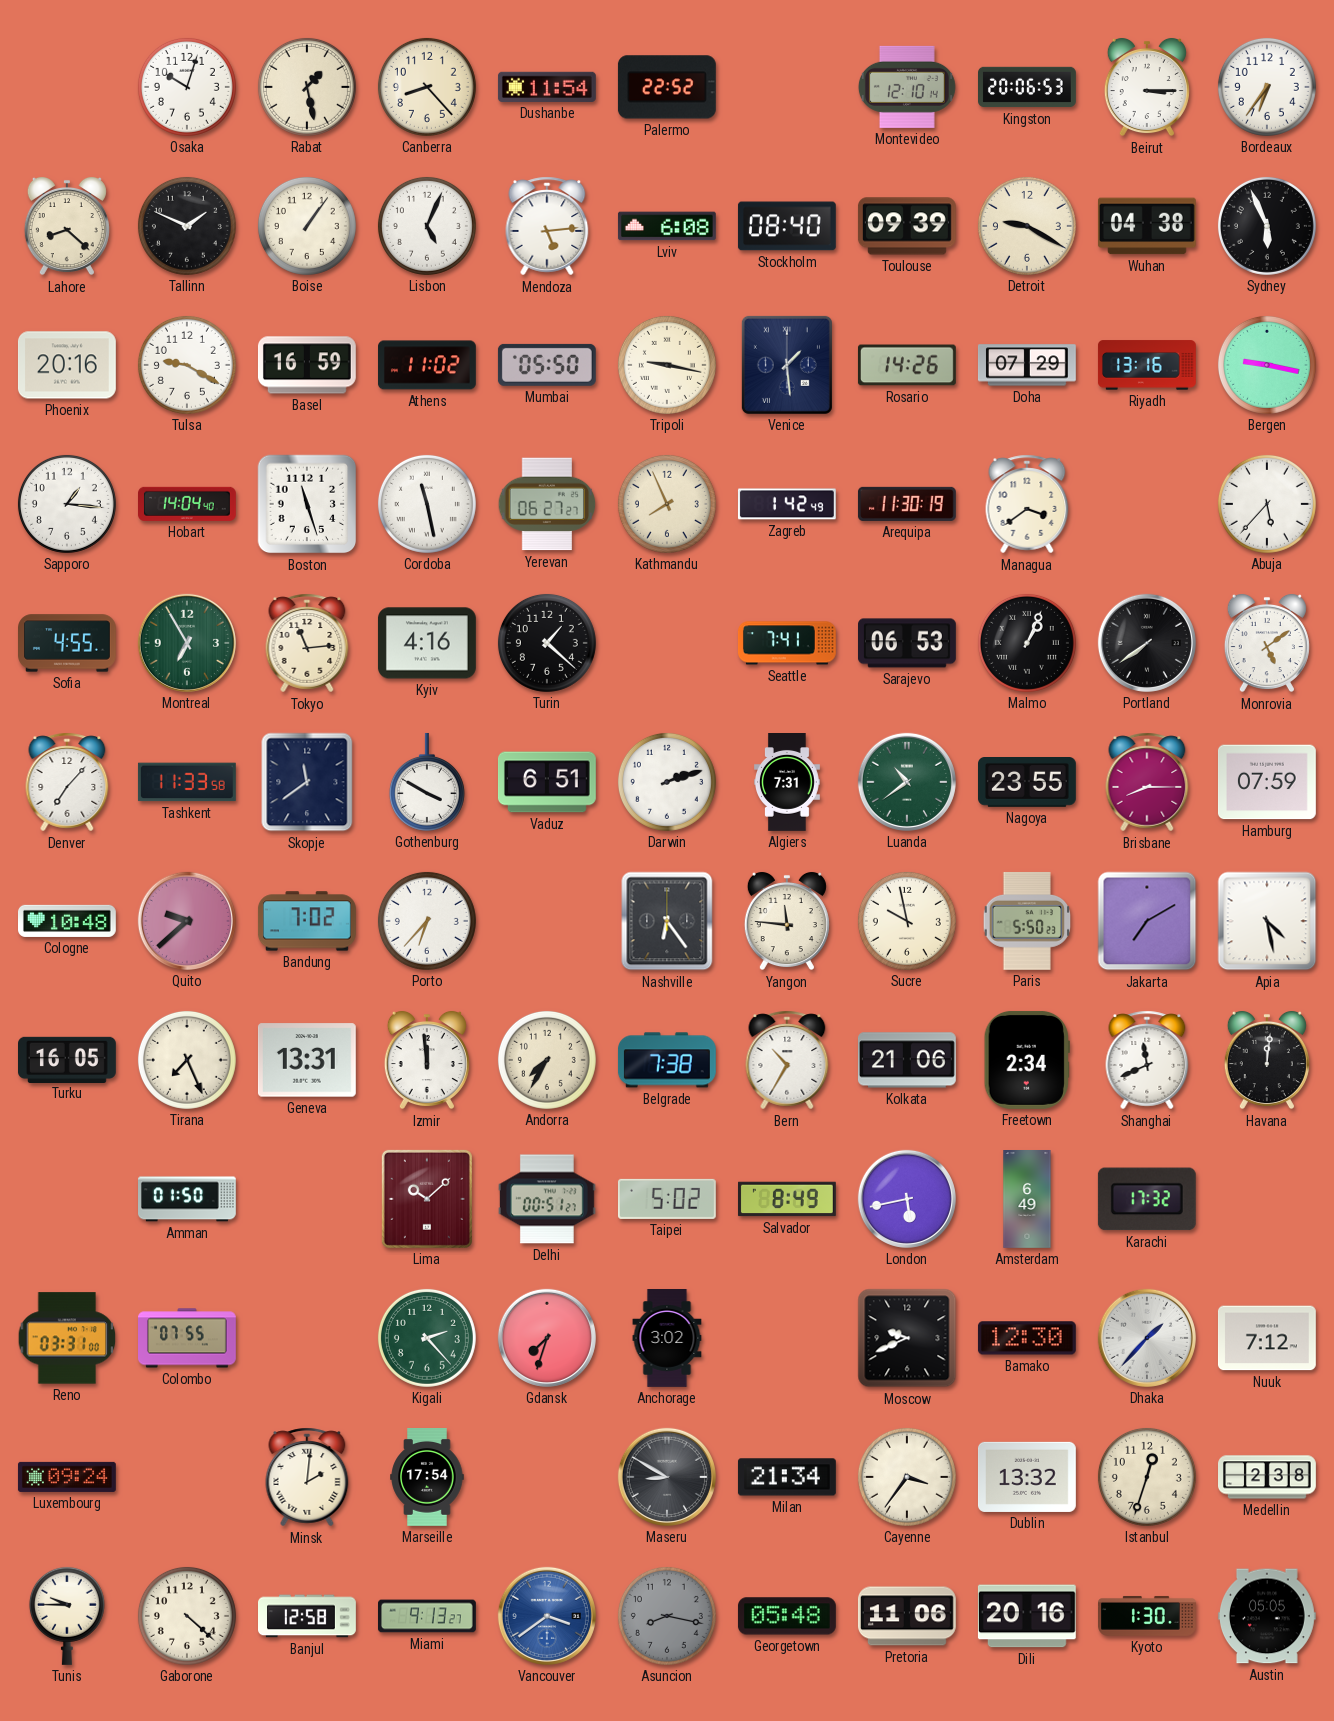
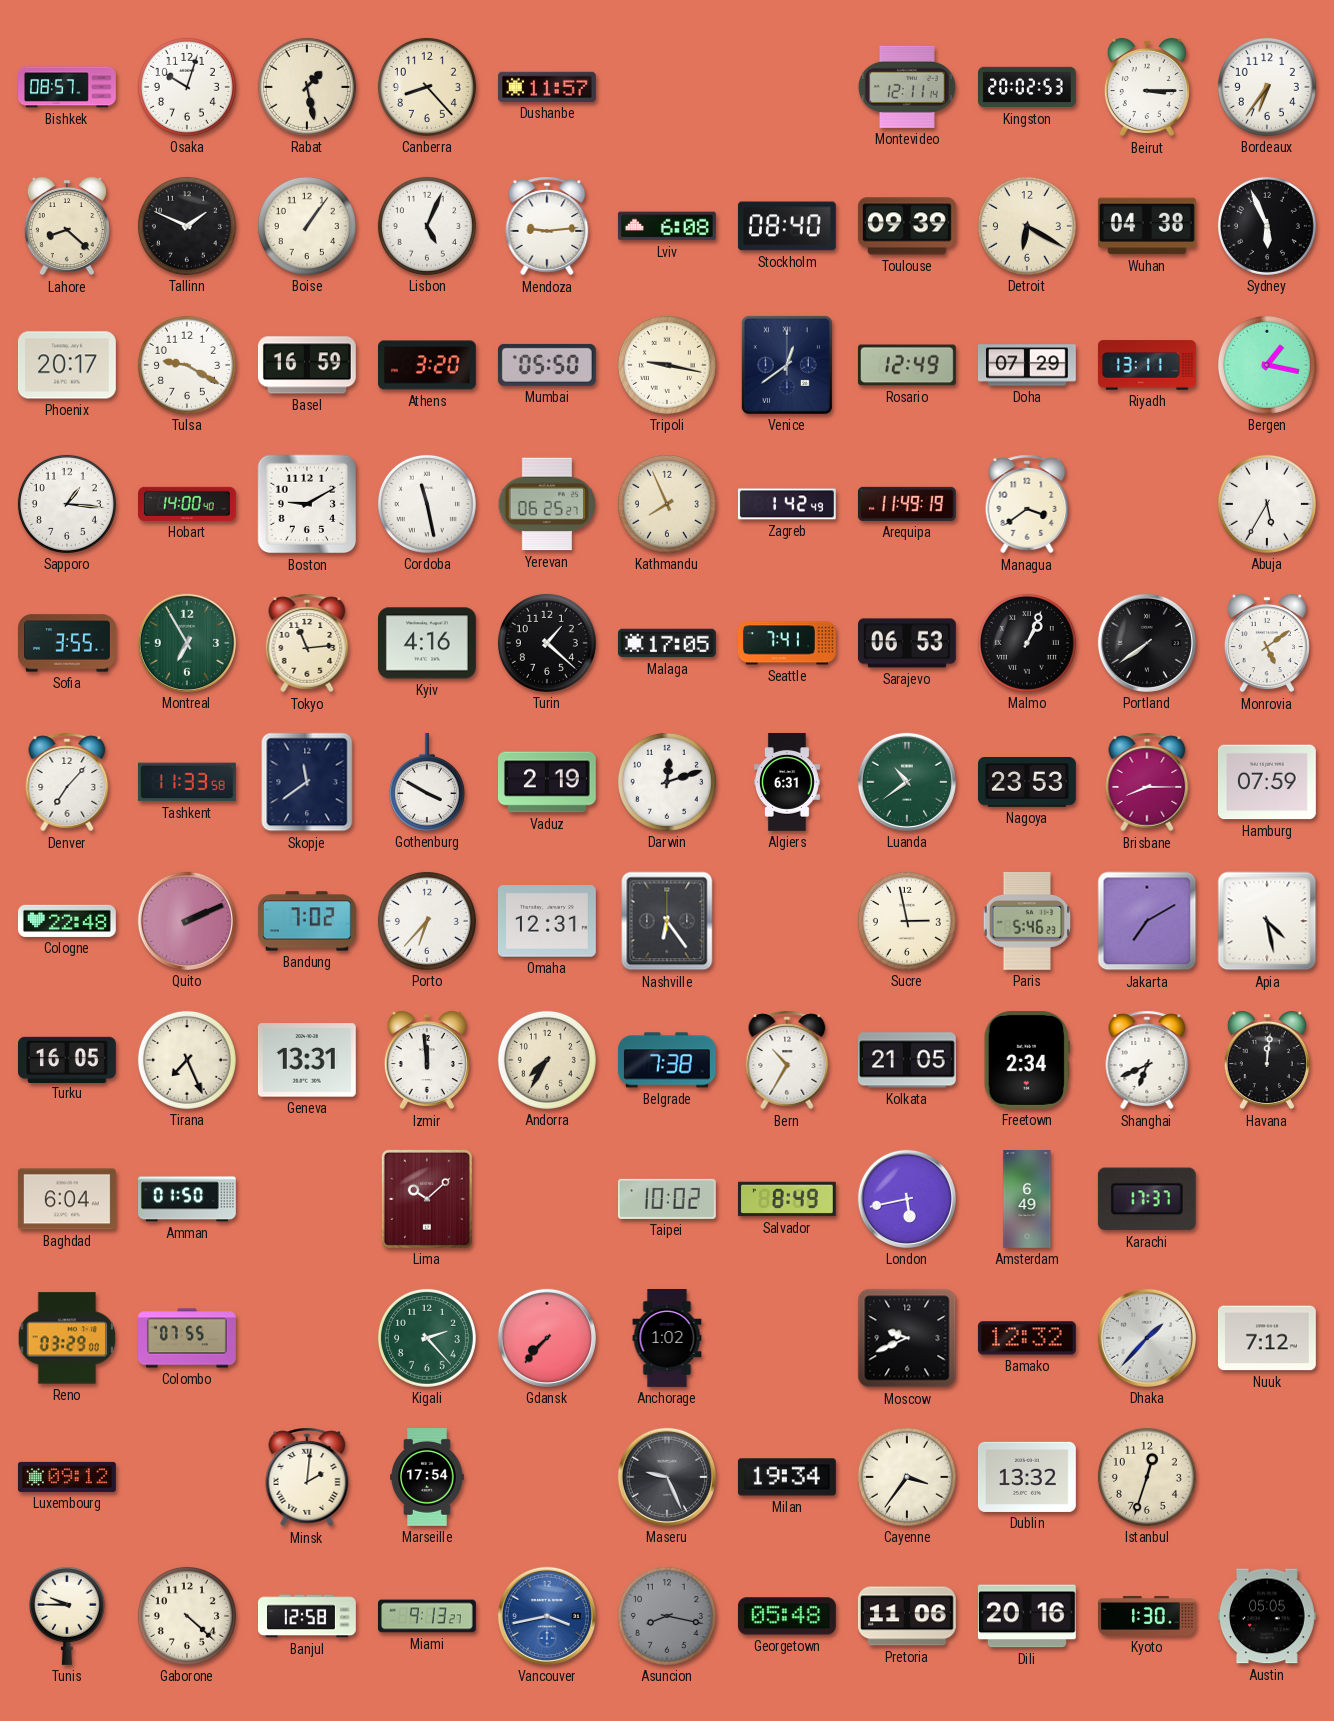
Bishkek: none -> 08:57 (68, 87)
Dushanbe: 11:54 -> 11:57 (547, 87)
Palermo: 22:52 -> none (667, 87)
Montevideo: 12:10 -> 12:11 (907, 87)
Kingston: 20:06 -> 20:02 (1028, 87)
Mendoza: 5:14 -> 9:14 (547, 226)
Detroit: 9:20 -> 6:20 (1027, 226)
Phoenix: 20:16 -> 20:17 (67, 365)
Athens: 11:02 -> 3:20 (428, 365)
Venice: 1:29 -> 12:39 (787, 365)
Rosario: 14:26 -> 12:49 (907, 365)
Riyadh: 13:16 -> 13:11 (1147, 365)
Bergen: 9:17 -> 1:17 (1267, 365)
Hobart: 14:04 -> 14:00 (188, 504)
Boston: 11:27 -> 9:10 (307, 504)
Yerevan: 06:27 -> 06:25 (547, 504)
Arequipa: 11:30 -> 11:49 (907, 504)
Abuja: 5:37 -> 5:35 (1267, 504)
Sofia: 4:55 -> 3:55 (68, 643)
Malaga: none -> 17:05 (667, 643)
Vaduz: 6:51 -> 2:19 (547, 782)
Darwin: 2:12 -> 12:12 (667, 782)
Algiers: 7:31 -> 6:31 (788, 783)
Nagoya: 23:55 -> 23:53 (1028, 783)
Cologne: 10:48 -> 22:48 (68, 921)
Quito: 9:38 -> 2:11 (187, 921)
Omaha: none -> 12:31 (547, 921)
Yangon: 11:46 -> none (787, 921)
Sucre: 9:58 -> 2:58 (907, 921)
Paris: 5:50 -> 5:46 (1027, 921)
Kolkata: 21:06 -> 21:05 (907, 1060)
Shanghai: 11:41 -> 6:41 (1147, 1060)
Baghdad: none -> 6:04 (67, 1199)
Delhi: 00:51 -> none (547, 1199)
Taipei: 5:02 -> 10:02 (667, 1199)
Karachi: 17:32 -> 17:37 (1147, 1199)
Reno: 03:31 -> 03:29 (67, 1338)
Gdansk: 7:33 -> 7:37 (547, 1338)
Anchorage: 3:02 -> 1:02 (667, 1339)
Bamako: 12:30 -> 12:32 (1027, 1338)
Luxembourg: 09:24 -> 09:12 (67, 1477)
Maseru: 8:50 -> 9:26 (667, 1477)
Milan: 21:34 -> 19:34 (787, 1477)
Medellin: 2:38 -> none (1268, 1477)
Vancouver: 3:39 -> 3:43 (547, 1616)
